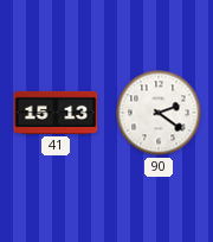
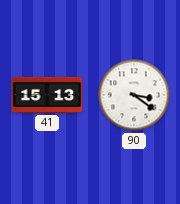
90: 2:21 -> 3:21 (134, 95)
